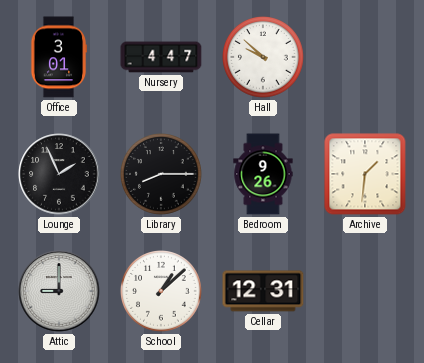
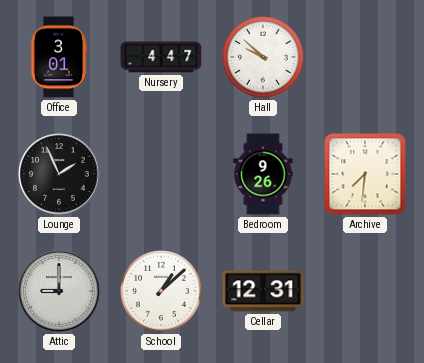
Library: 8:15 -> none (162, 175)
Archive: 1:31 -> 7:31 (365, 174)
